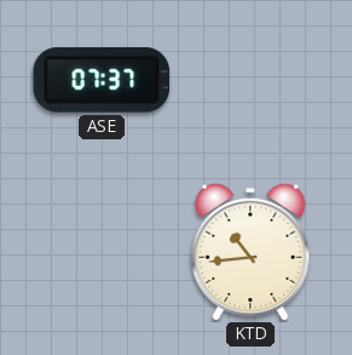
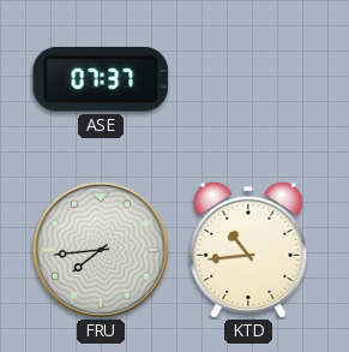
FRU: none -> 7:44 (101, 250)
